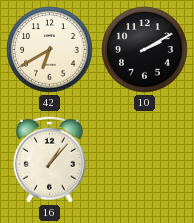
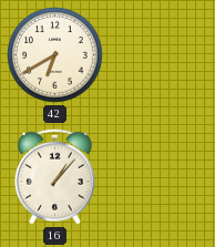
10: 2:10 -> none (145, 50)
